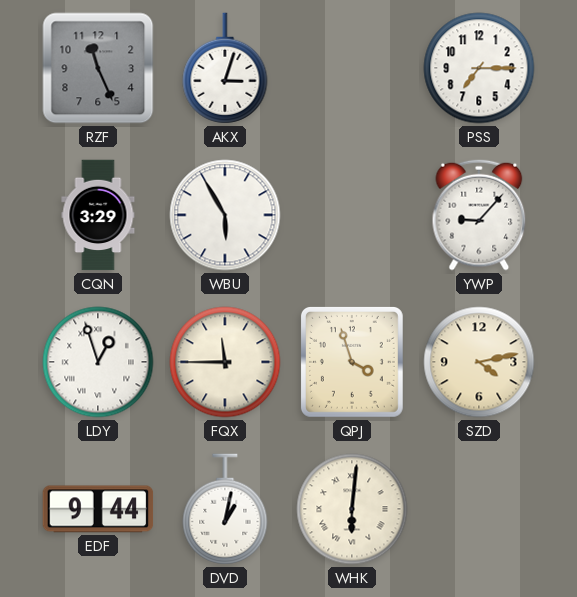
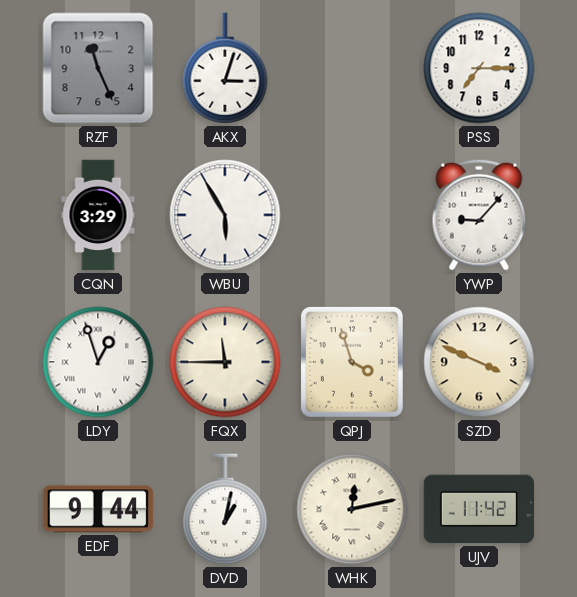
SZD: 4:13 -> 3:49 (479, 362)
WHK: 6:01 -> 12:13 (352, 509)
UJV: none -> 11:42 (479, 509)
